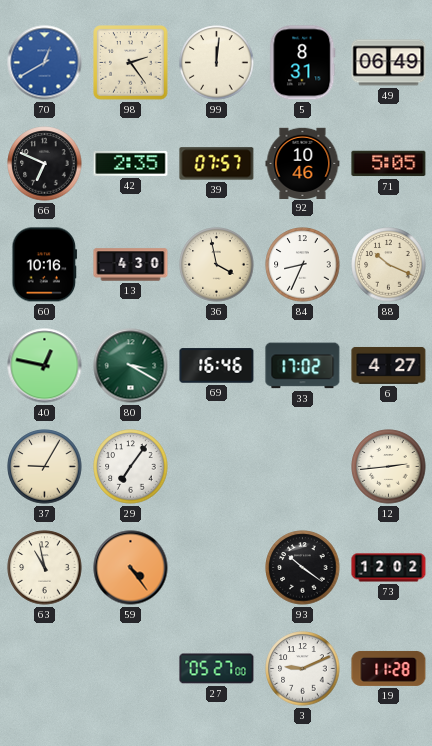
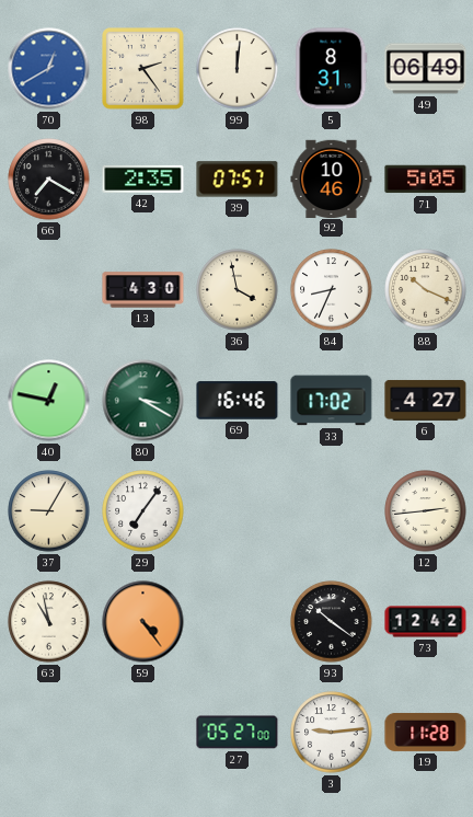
66: 6:49 -> 7:20 (49, 180)
60: 10:16 -> none (45, 265)
73: 12:02 -> 12:42 (426, 622)
3: 9:11 -> 9:14 (332, 733)
